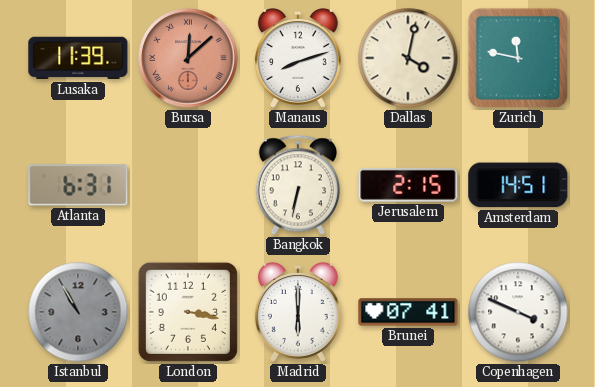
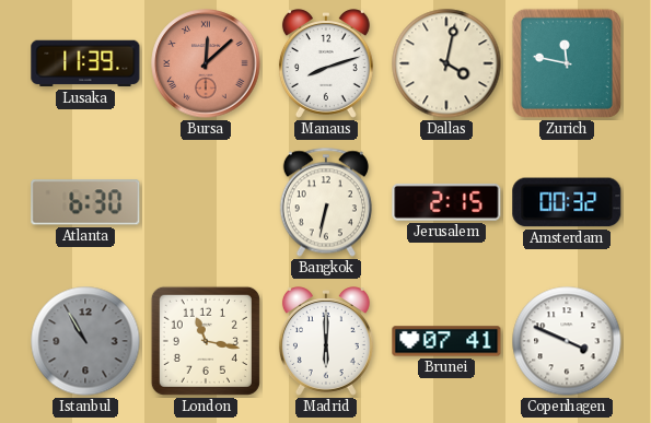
Atlanta: 6:31 -> 6:30 (85, 202)
Amsterdam: 14:51 -> 00:32 (567, 202)
London: 3:17 -> 11:17 (206, 341)
